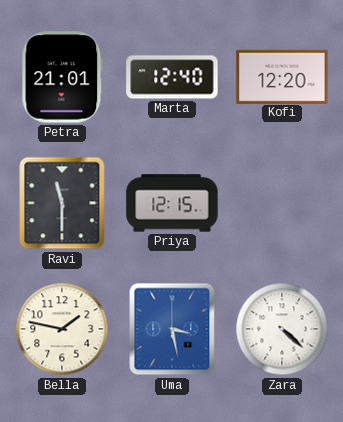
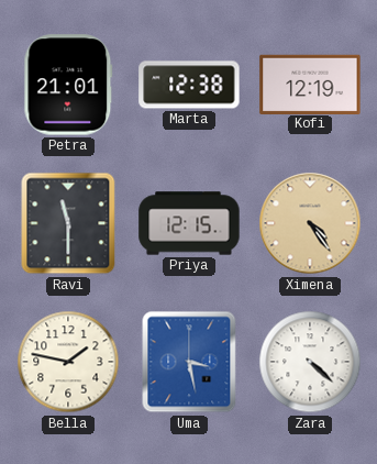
Marta: 12:40 -> 12:38 (189, 85)
Kofi: 12:20 -> 12:19 (310, 84)
Ximena: none -> 4:24 (310, 223)
